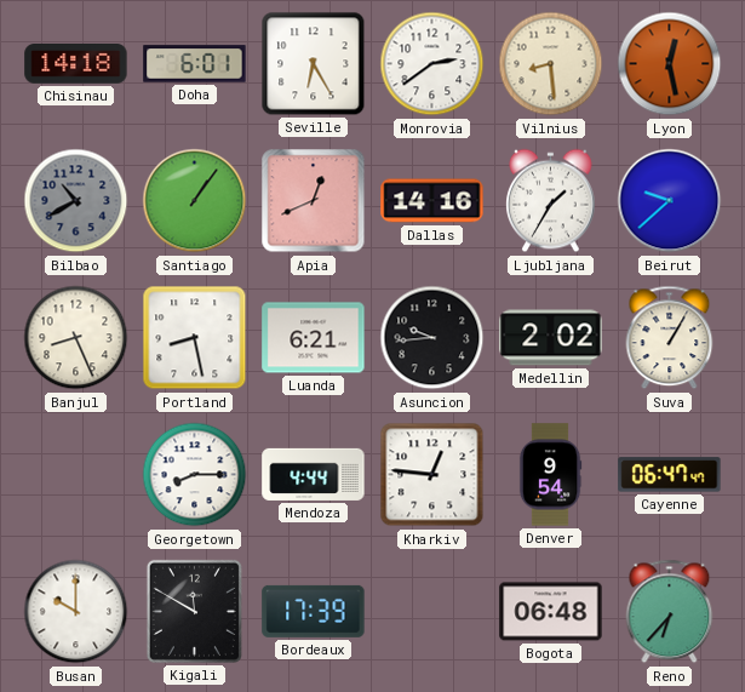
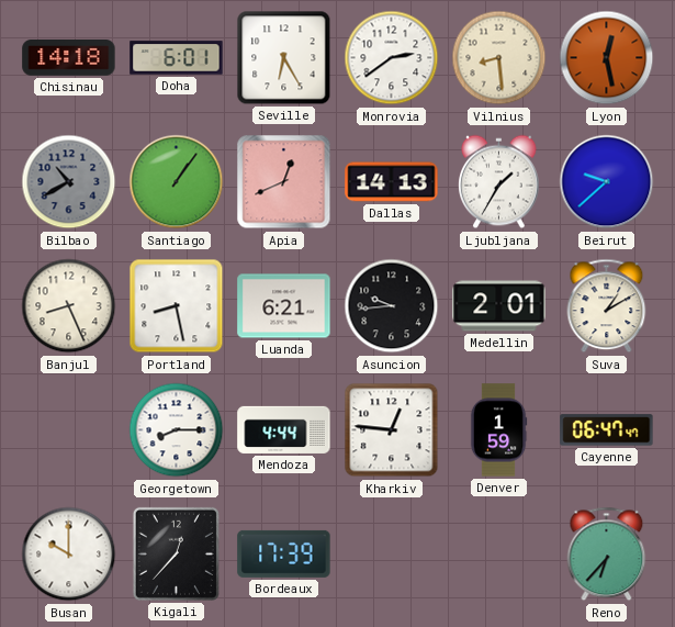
Dallas: 14:16 -> 14:13 (392, 182)
Medellin: 2:02 -> 2:01 (499, 306)
Suva: 1:05 -> 1:10 (607, 306)
Denver: 9:54 -> 1:59 (498, 430)
Kigali: 11:50 -> 12:37 (176, 553)
Bogota: 06:48 -> none (551, 612)
